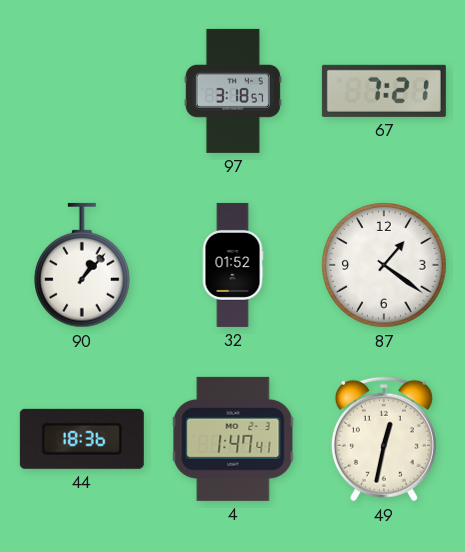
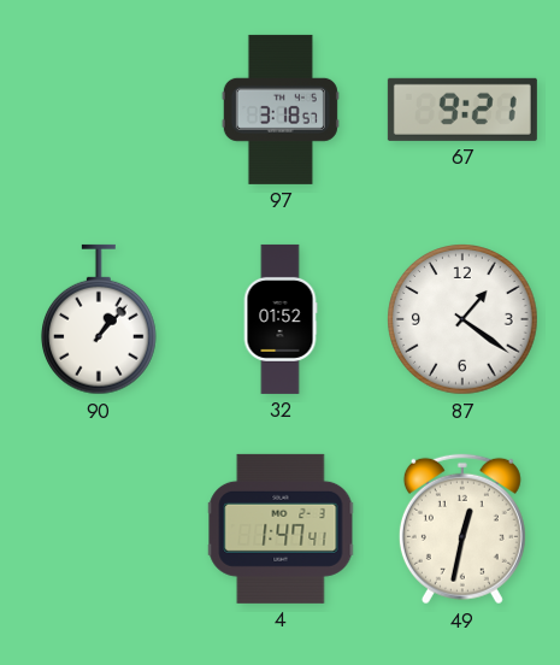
67: 7:21 -> 9:21 (462, 110)
44: 18:36 -> none (82, 439)
